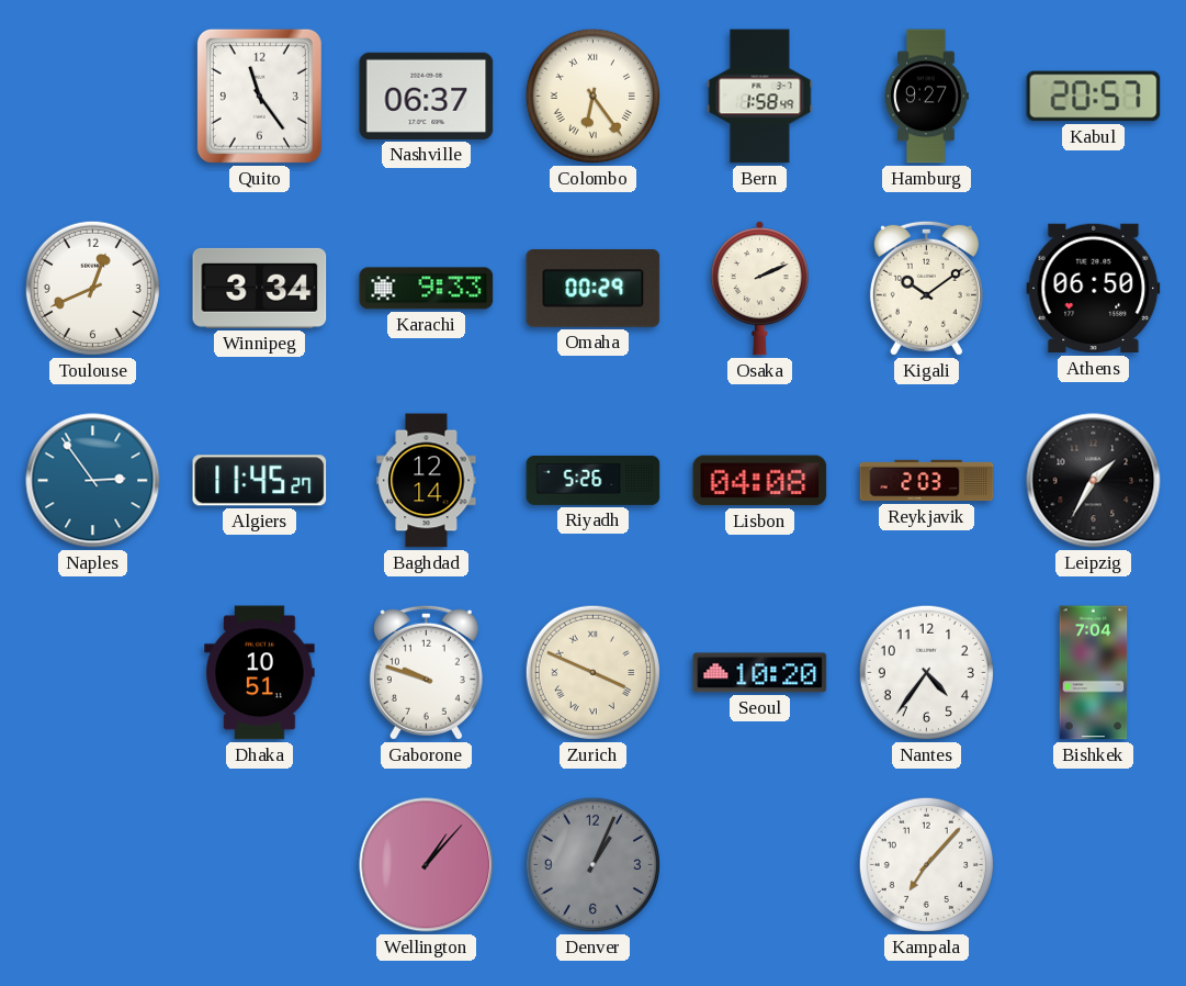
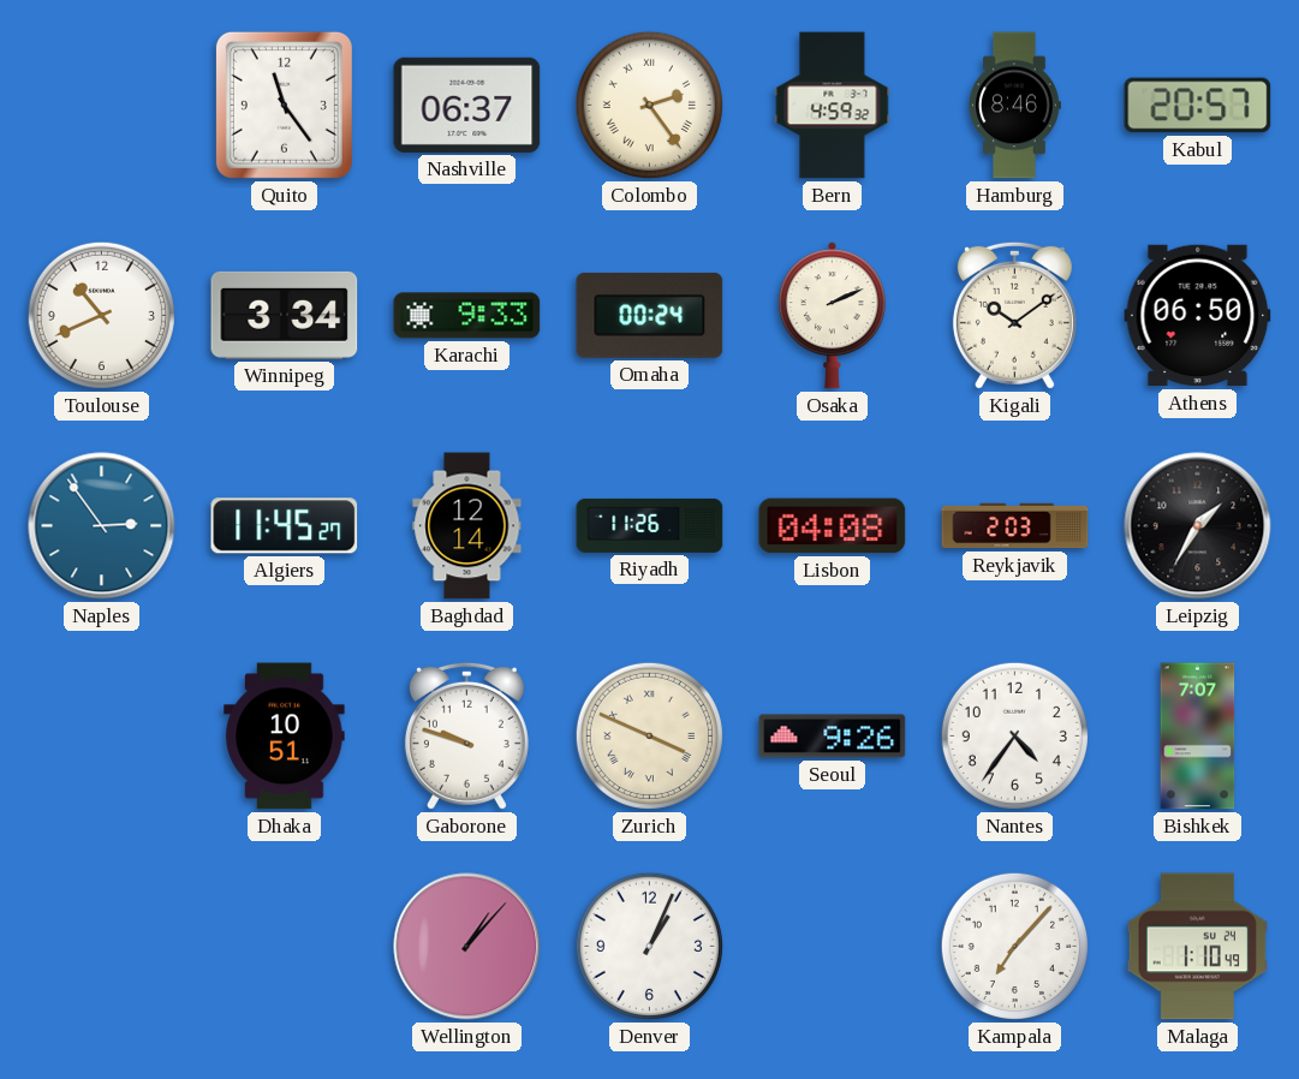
Colombo: 6:24 -> 2:24 (649, 105)
Bern: 1:58 -> 4:59 (833, 106)
Hamburg: 9:27 -> 8:46 (1015, 106)
Toulouse: 12:41 -> 10:41 (101, 315)
Omaha: 00:29 -> 00:24 (650, 315)
Riyadh: 5:26 -> 11:26 (650, 525)
Seoul: 10:20 -> 9:26 (833, 737)
Bishkek: 7:04 -> 7:07 (1198, 737)
Denver dial: grey -> white (649, 946)
Malaga: none -> 1:10 (1198, 947)
